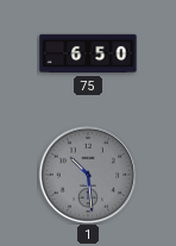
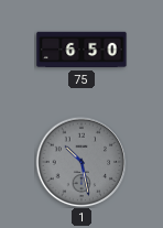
1: 10:29 -> 10:28 (81, 162)
